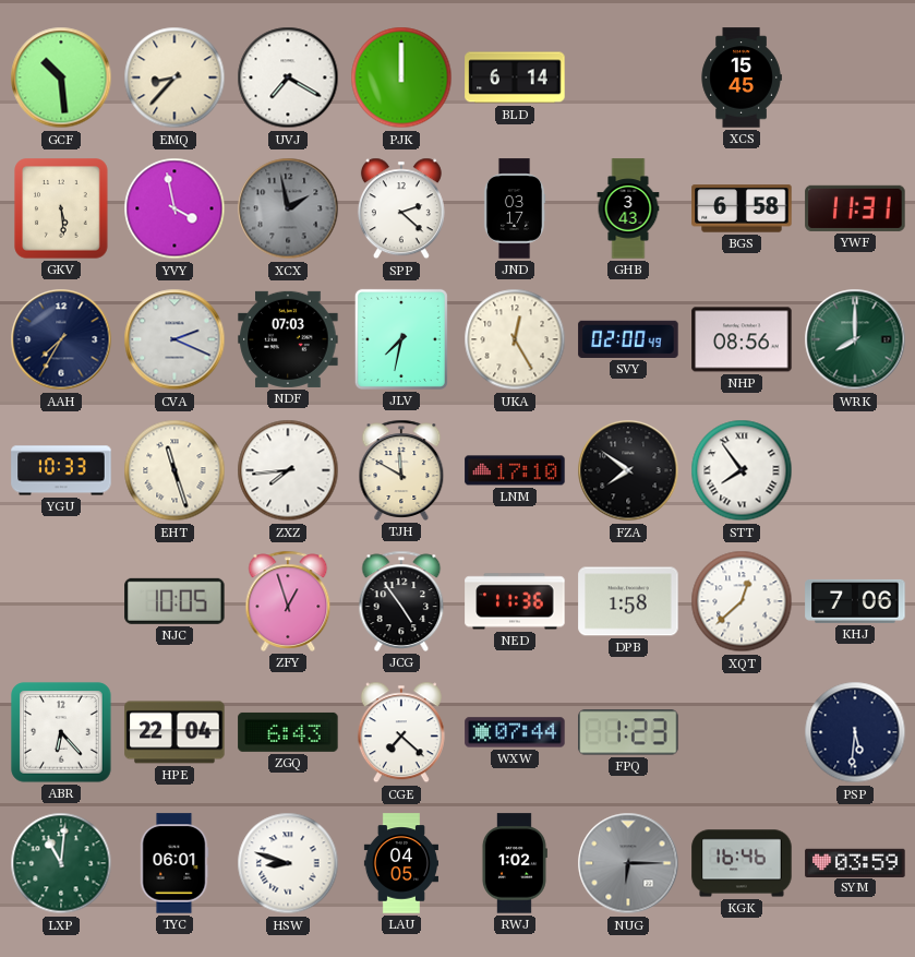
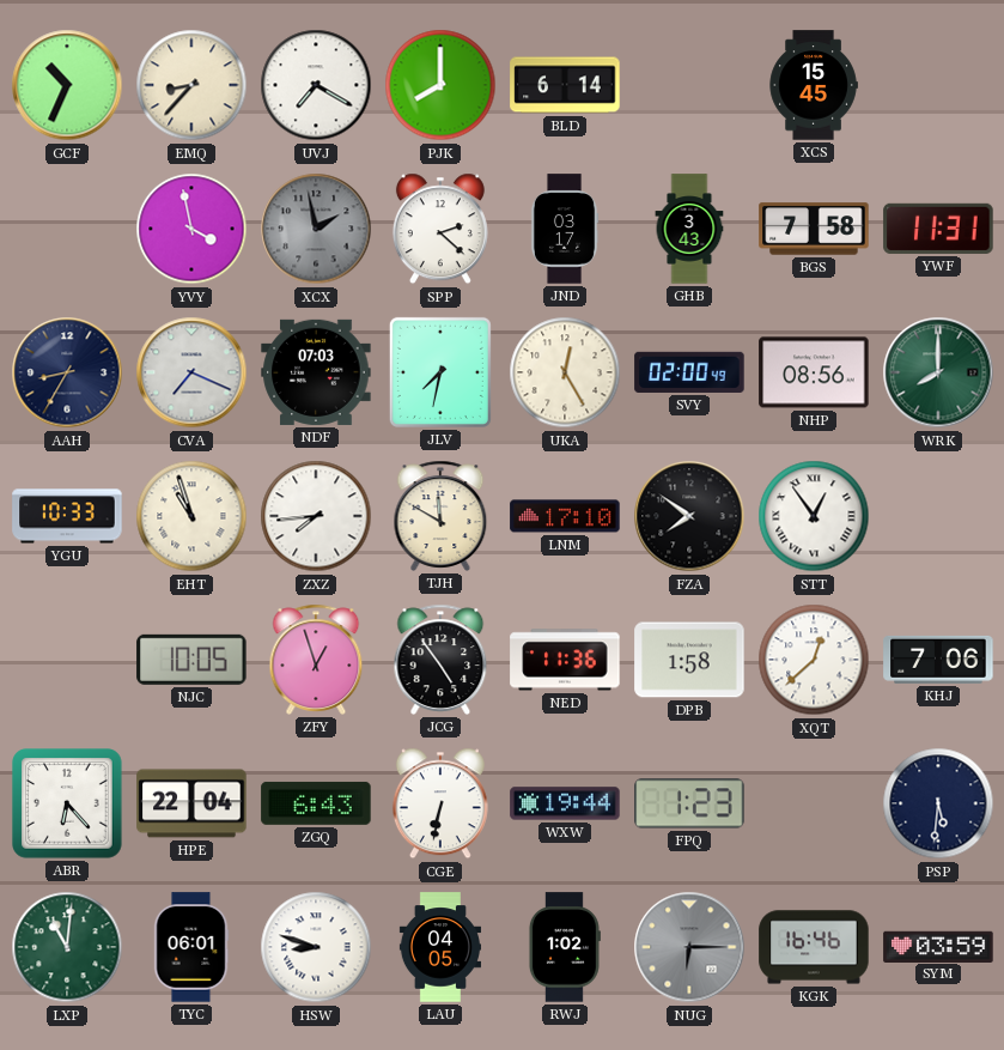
GCF: 10:29 -> 10:34 (67, 85)
PJK: 12:00 -> 8:00 (440, 85)
GKV: 5:29 -> none (61, 208)
BGS: 6:58 -> 7:58 (814, 229)
AAH: 7:35 -> 8:35 (67, 372)
CVA: 2:19 -> 7:19 (191, 372)
EHT: 11:27 -> 10:57 (191, 516)
STT: 7:54 -> 12:54 (814, 516)
CGE: 7:22 -> 6:32 (440, 803)
WXW: 07:44 -> 19:44 (565, 803)
